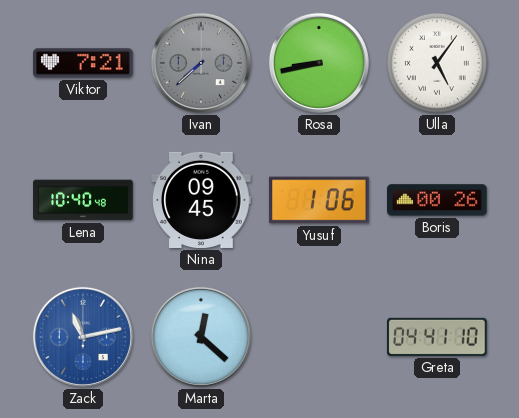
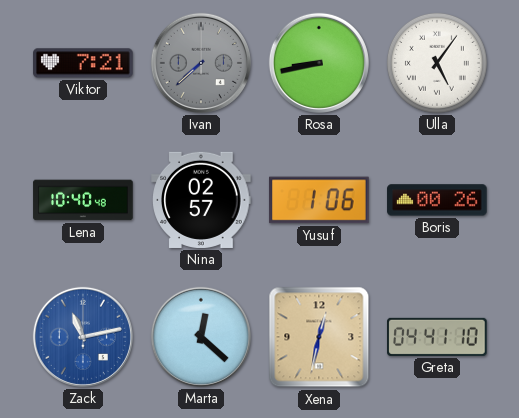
Nina: 09:45 -> 02:57 (201, 200)
Xena: none -> 12:32 (319, 337)
